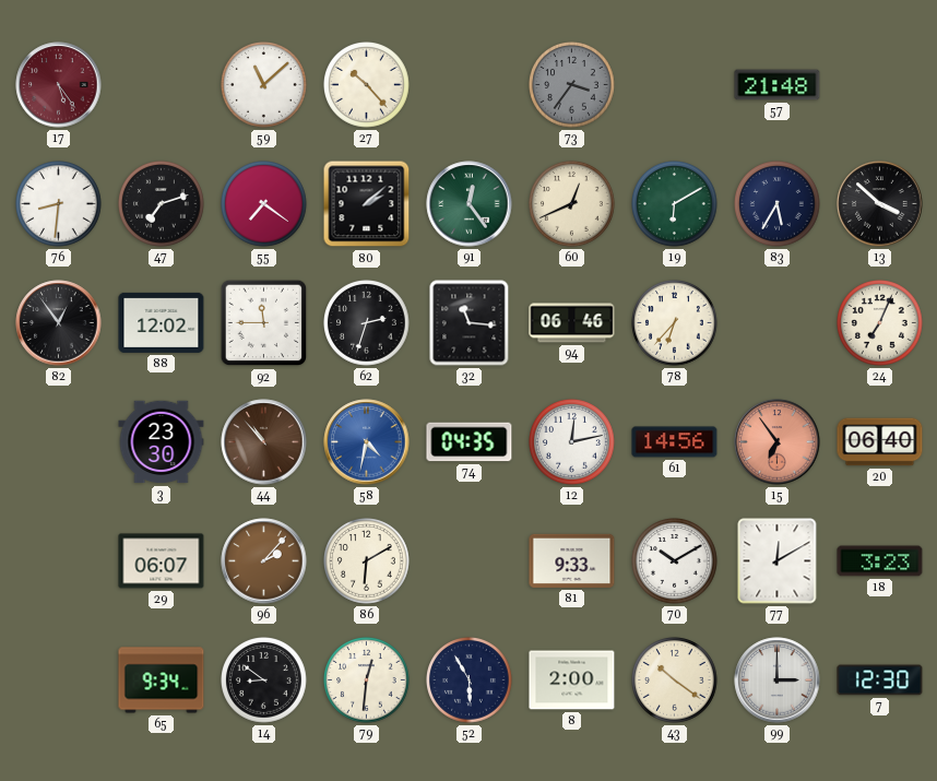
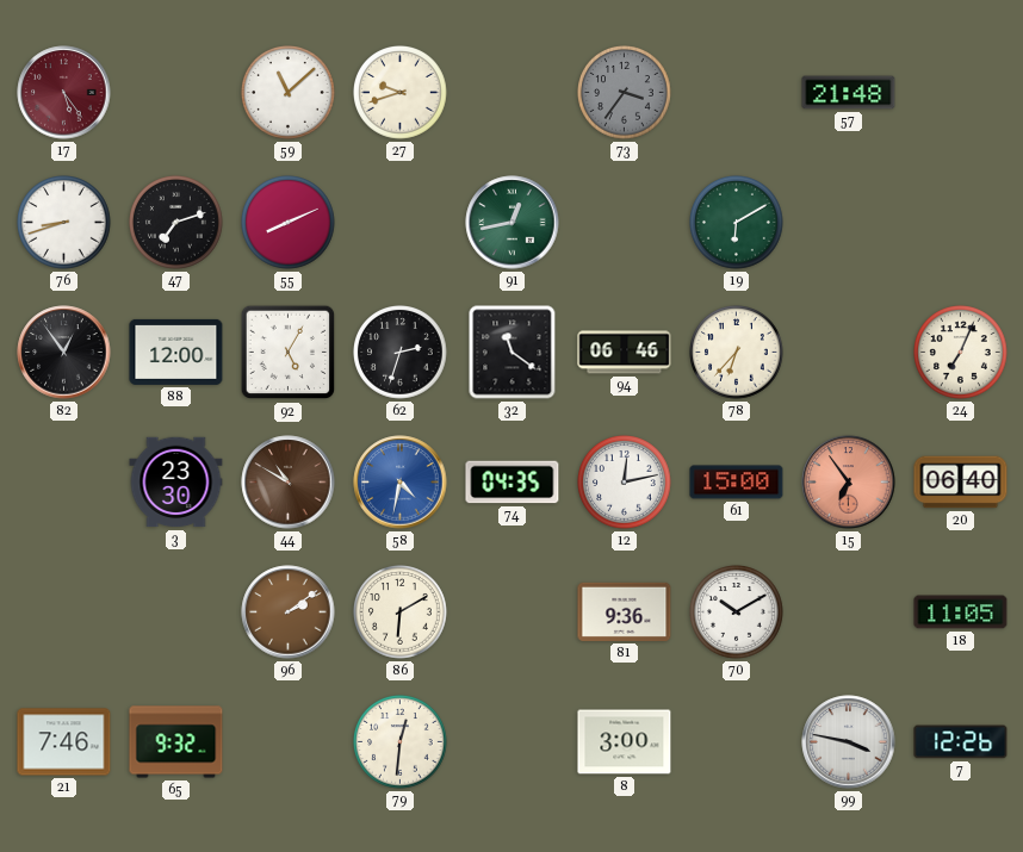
27: 10:23 -> 9:42 (401, 93)
76: 8:31 -> 8:42 (64, 223)
55: 7:21 -> 8:11 (289, 223)
80: 2:08 -> none (367, 204)
91: 12:24 -> 12:43 (513, 223)
60: 12:41 -> none (572, 204)
83: 5:35 -> none (778, 204)
13: 3:52 -> none (880, 204)
88: 12:02 -> 12:00 (176, 352)
92: 11:45 -> 5:05 (289, 353)
32: 11:16 -> 11:21 (513, 353)
44: 10:53 -> 10:50 (289, 483)
61: 14:56 -> 15:00 (737, 483)
29: 06:07 -> none (162, 561)
96: 2:07 -> 2:09 (289, 612)
81: 9:33 -> 9:36 (625, 611)
77: 12:10 -> none (778, 561)
18: 3:23 -> 11:05 (961, 612)
21: none -> 7:46 (64, 742)
65: 9:34 -> 9:32 (176, 742)
14: 8:51 -> none (264, 681)
52: 5:55 -> none (470, 681)
8: 2:00 -> 3:00 (625, 742)
43: 10:21 -> none (675, 681)
99: 3:00 -> 3:47 (849, 742)
7: 12:30 -> 12:26 (961, 742)
